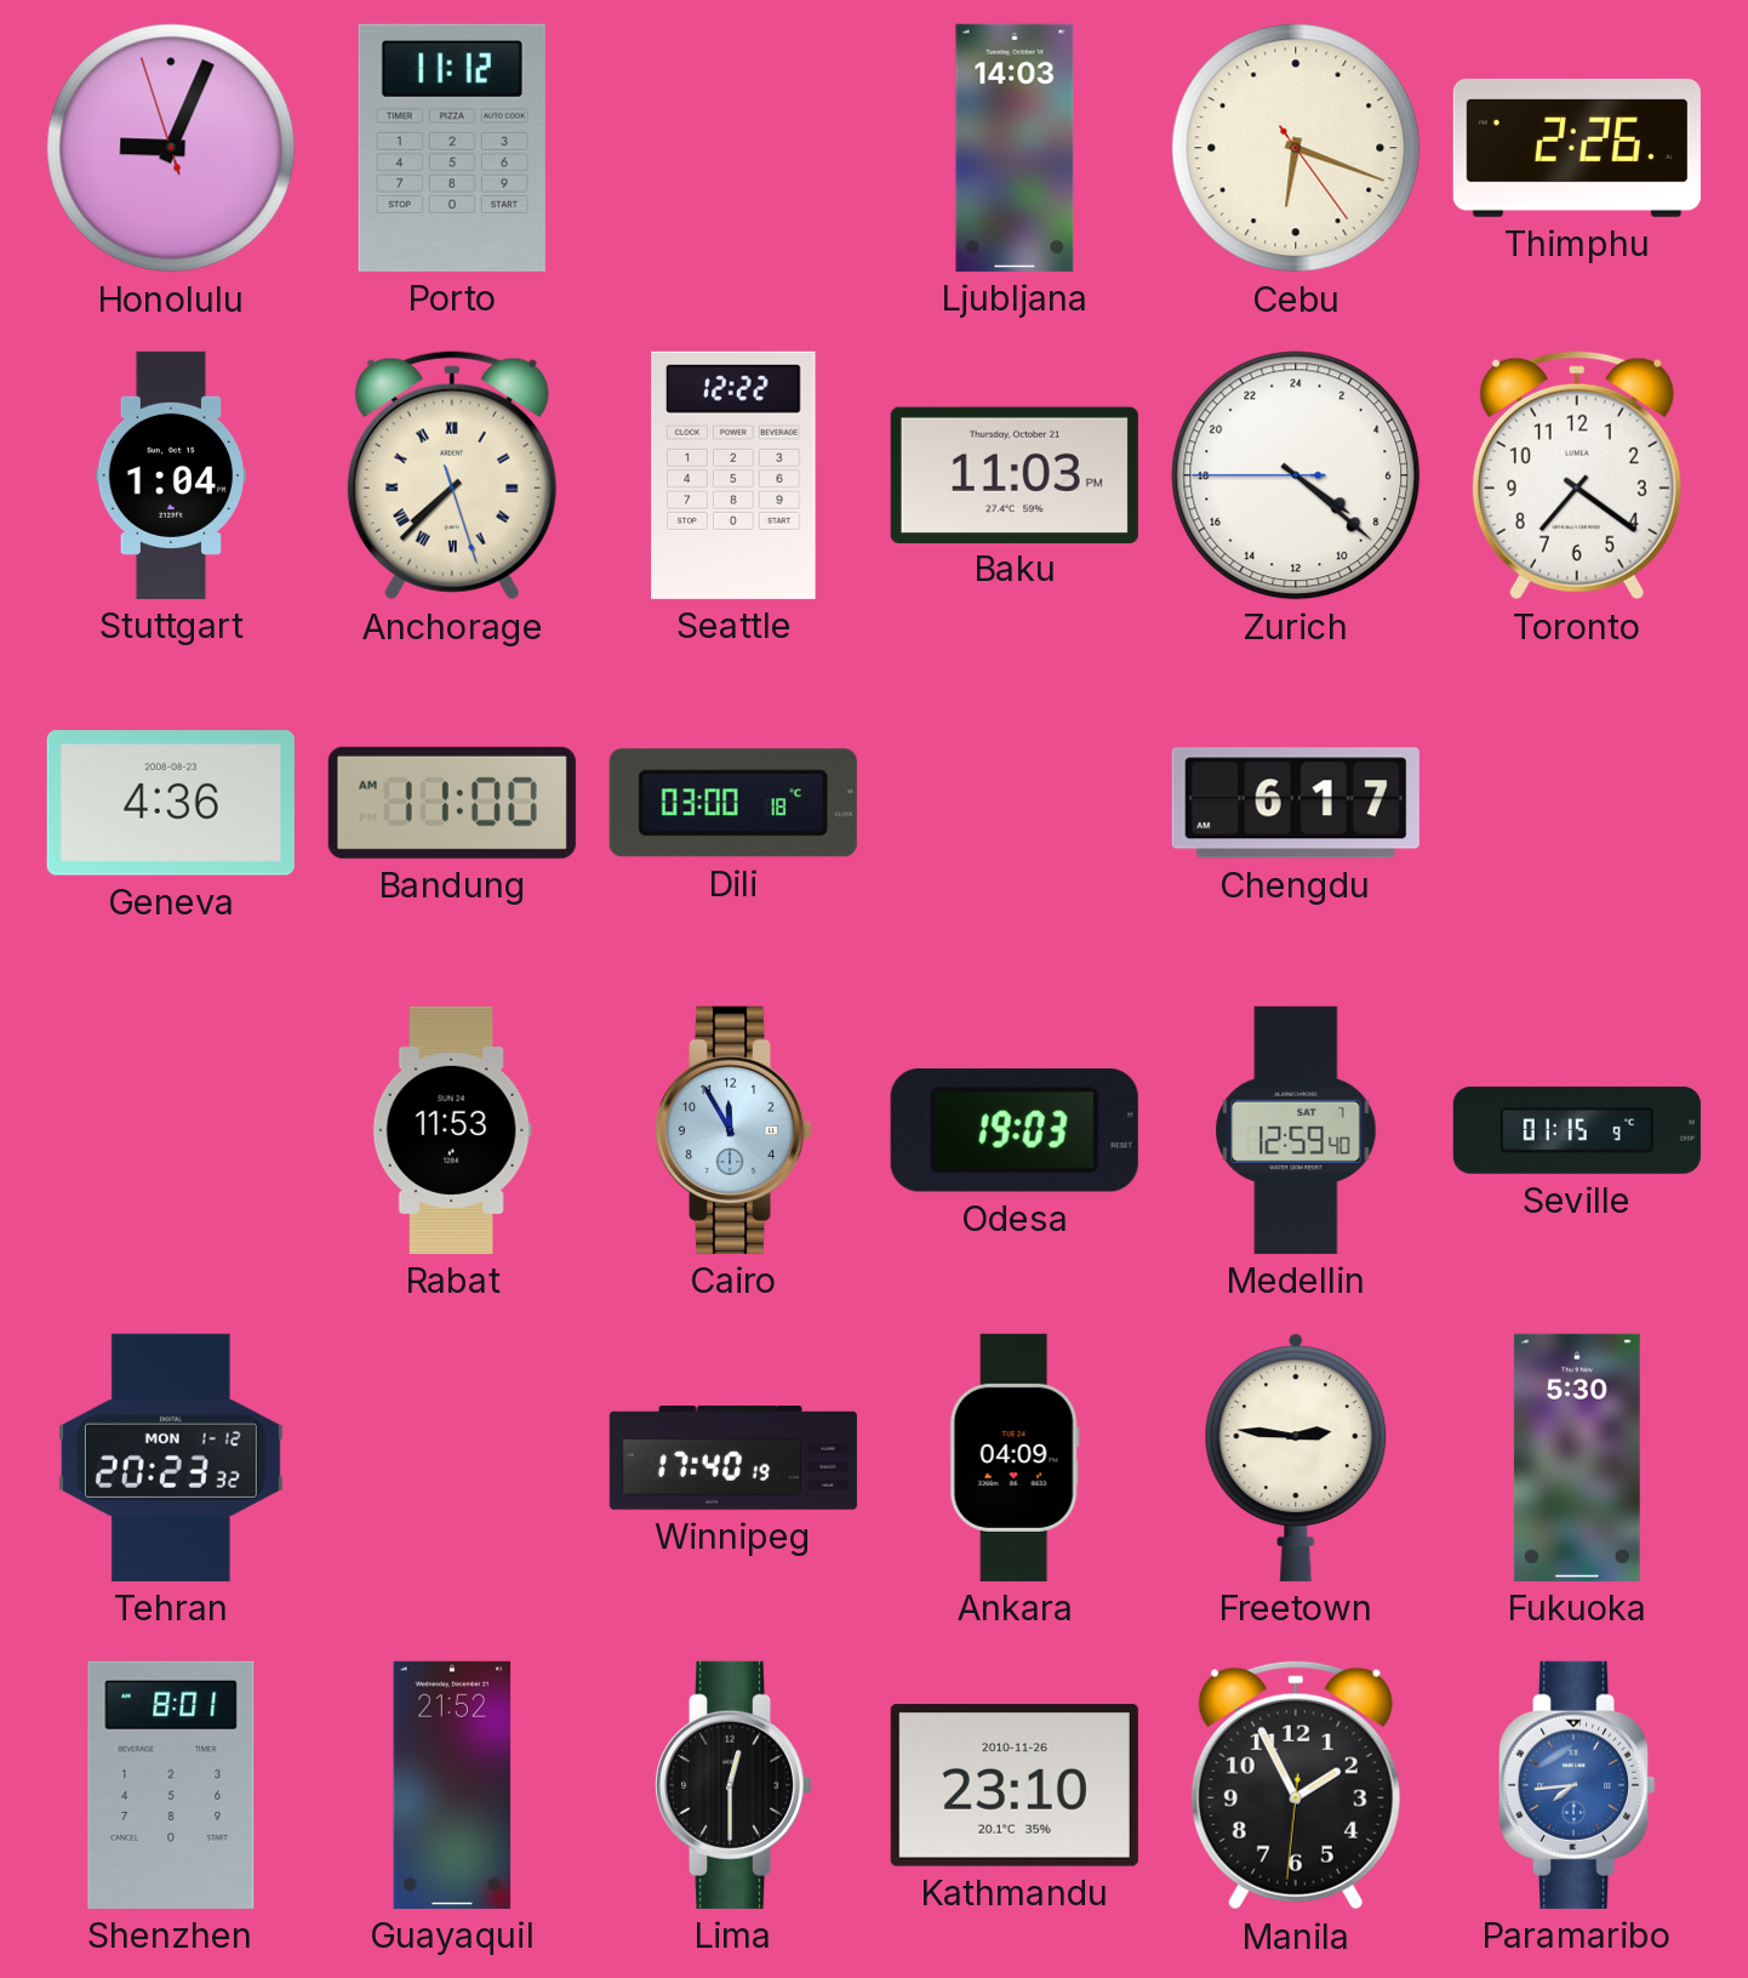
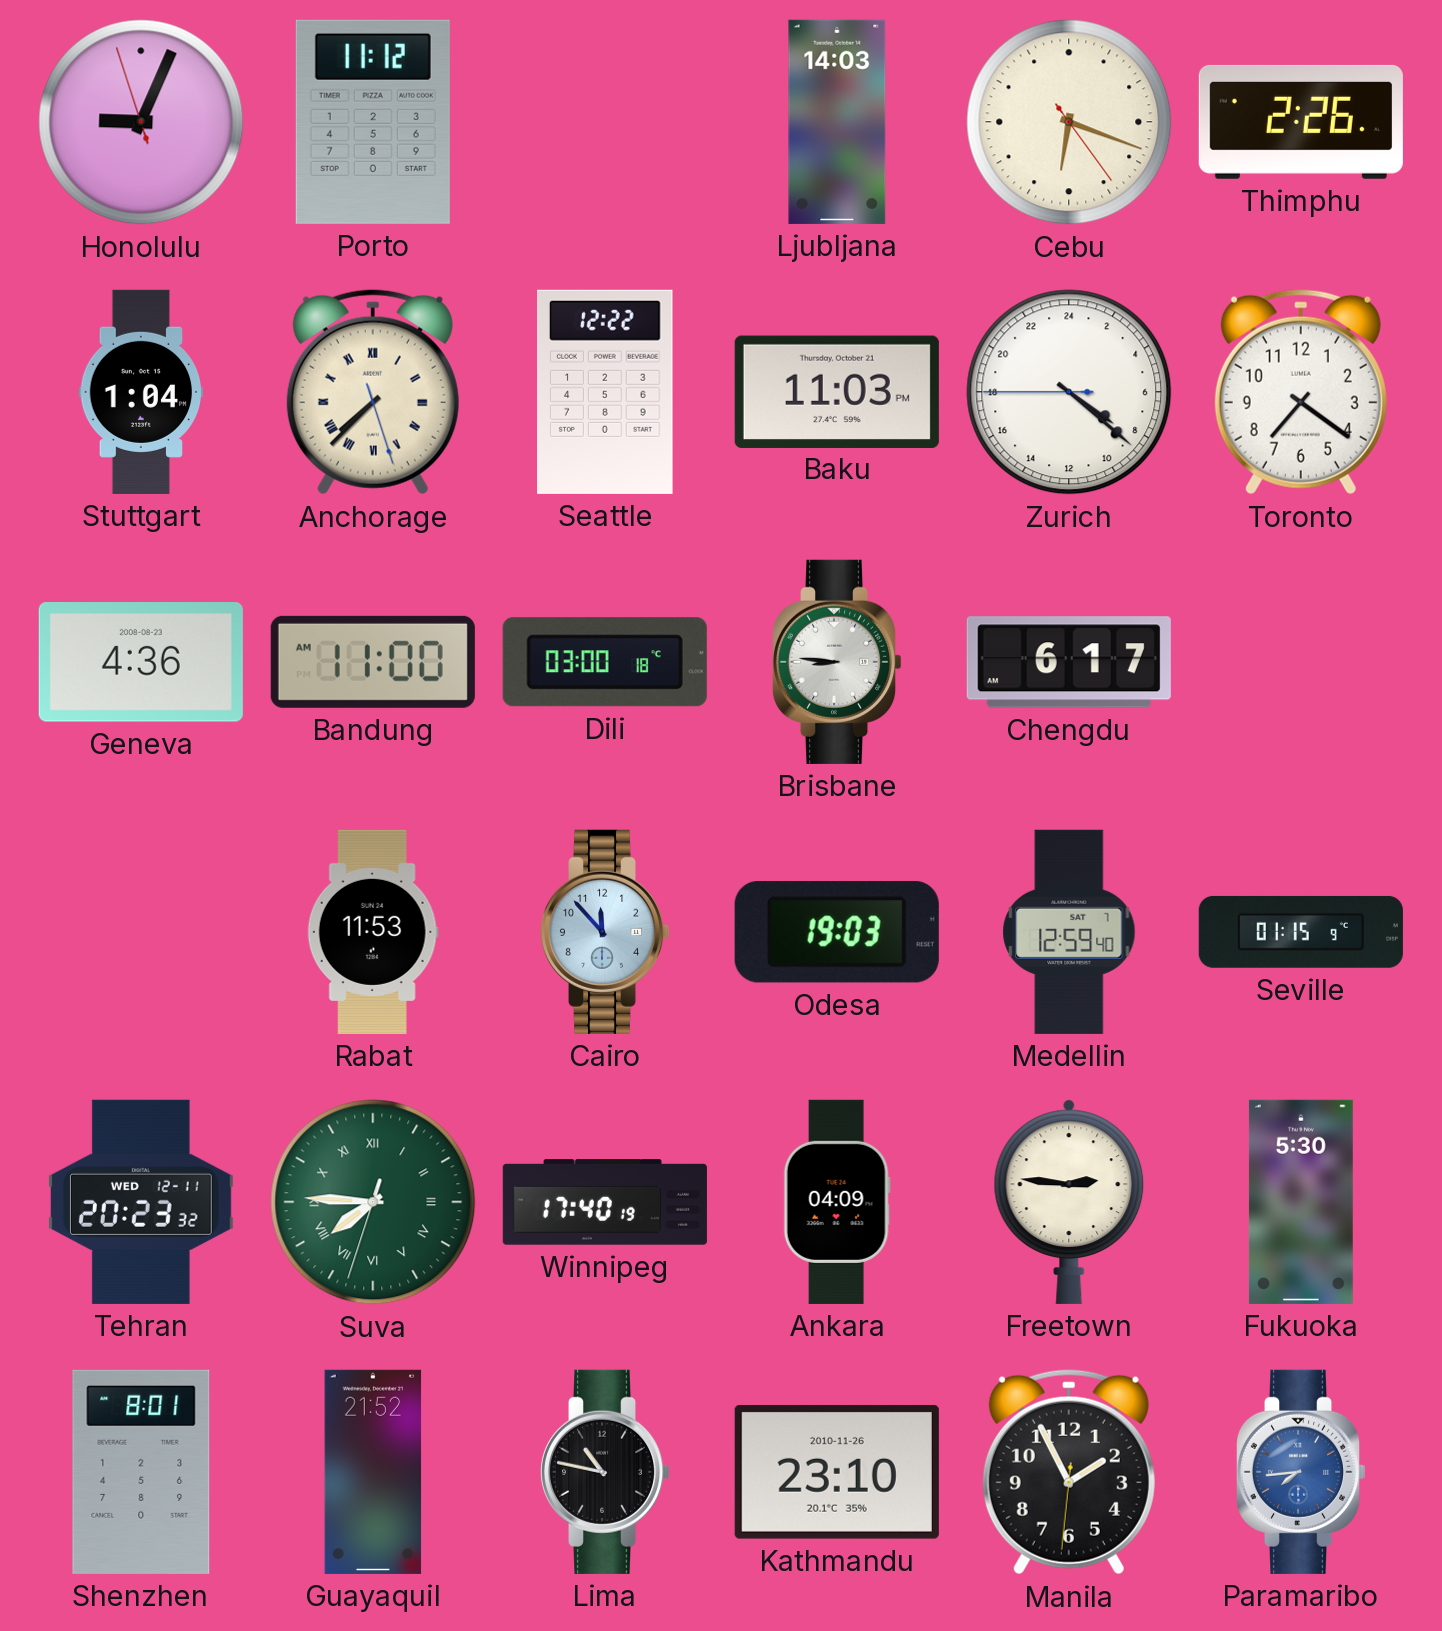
Brisbane: none -> 8:46 (837, 662)
Cairo: 11:55 -> 11:53 (605, 932)
Tehran date: MON 1-12 -> WED 12-11 (141, 1202)
Suva: none -> 7:45 (373, 1202)
Lima: 12:30 -> 10:47 (605, 1472)
